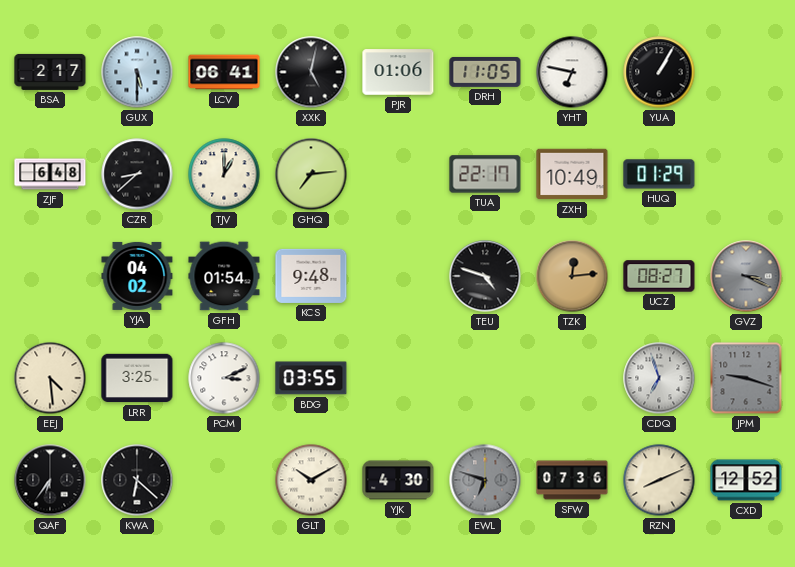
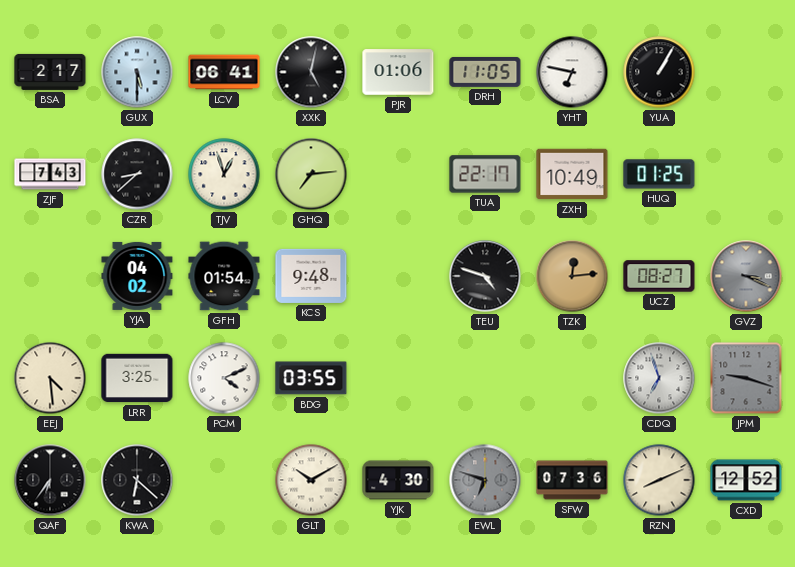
ZJF: 6:48 -> 7:43 (50, 174)
TJV: 1:00 -> 12:57 (224, 174)
HUQ: 01:29 -> 01:25 (659, 174)
PCM: 3:11 -> 4:11 (224, 378)
